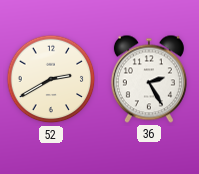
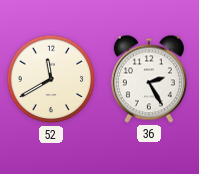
52: 2:40 -> 11:40 (51, 79)
